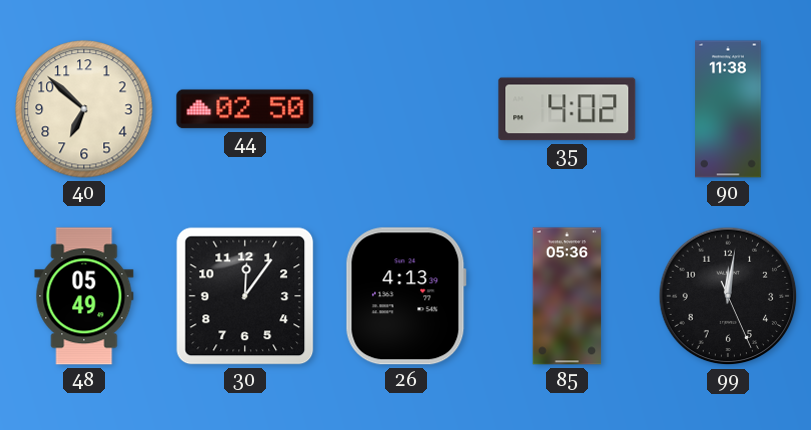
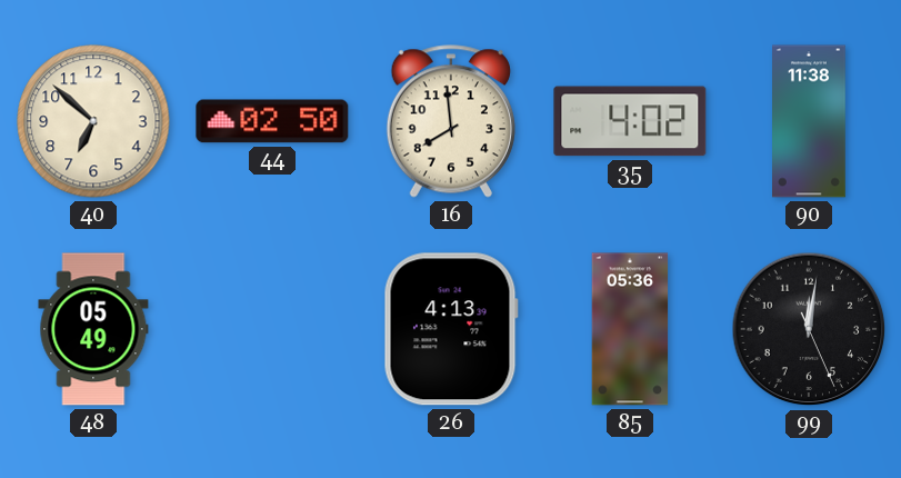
16: none -> 7:59 (451, 121)
30: 12:06 -> none (245, 296)
